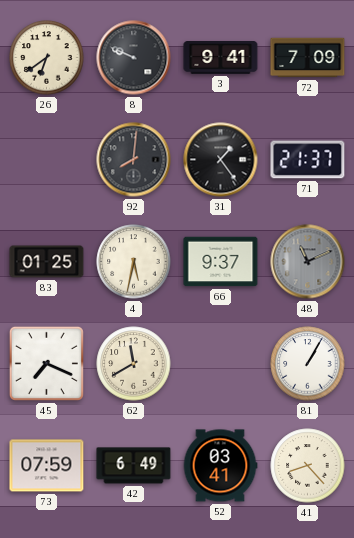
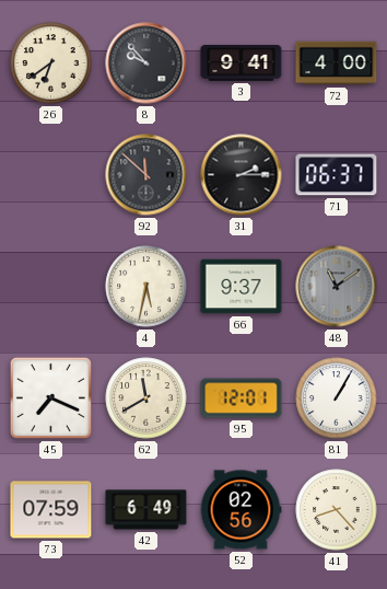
8: 9:49 -> 9:53 (146, 63)
72: 7:09 -> 4:00 (337, 63)
92: 8:01 -> 11:52 (146, 175)
31: 1:24 -> 2:15 (242, 175)
71: 21:37 -> 06:37 (337, 175)
83: 01:25 -> none (47, 262)
48: 11:11 -> 11:09 (337, 287)
95: none -> 12:01 (242, 399)
52: 03:41 -> 02:56 (241, 510)
